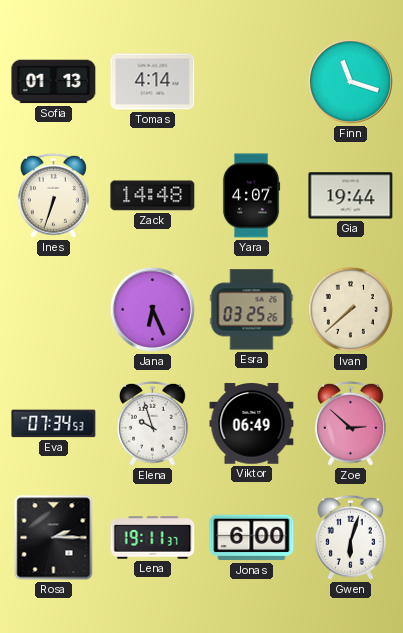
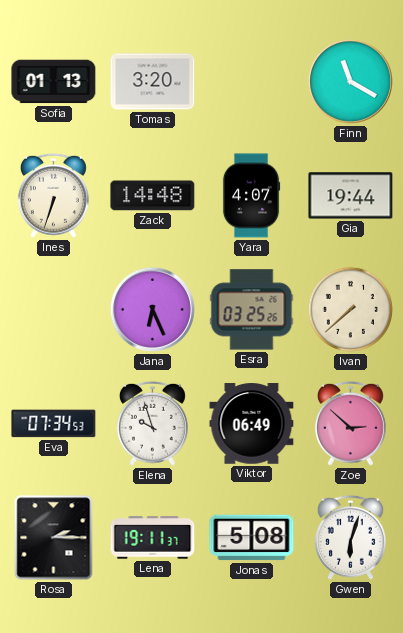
Tomas: 4:14 -> 3:20 (153, 82)
Finn: 11:18 -> 11:20 (350, 81)
Jonas: 6:00 -> 5:08 (252, 538)
